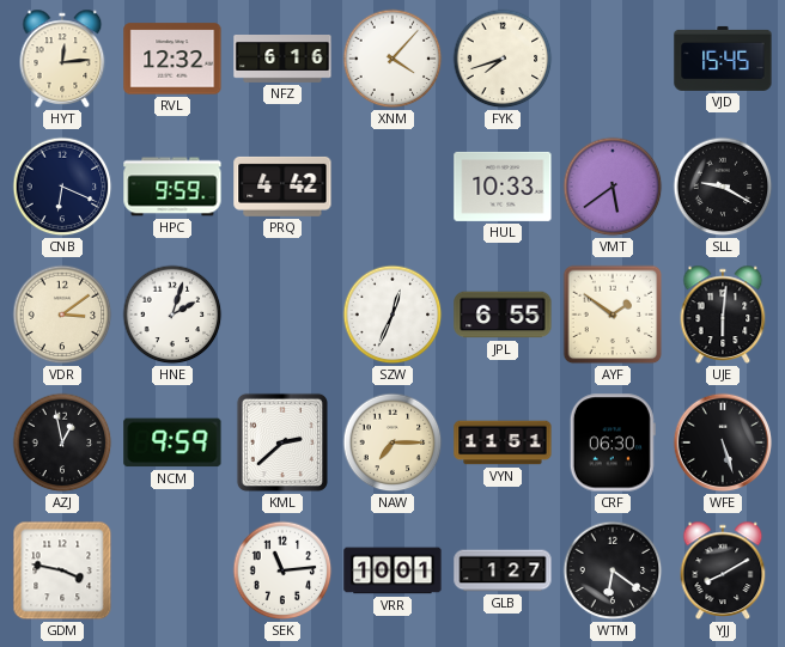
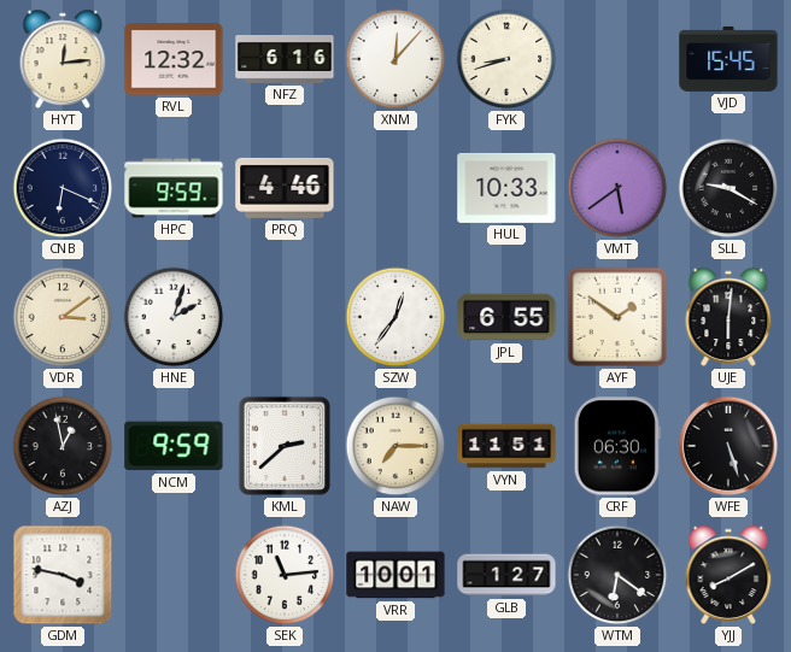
XNM: 4:07 -> 12:07 (395, 59)
FYK: 7:42 -> 8:42 (506, 59)
PRQ: 4:42 -> 4:46 (285, 188)
SZW: 12:34 -> 12:36 (395, 317)
